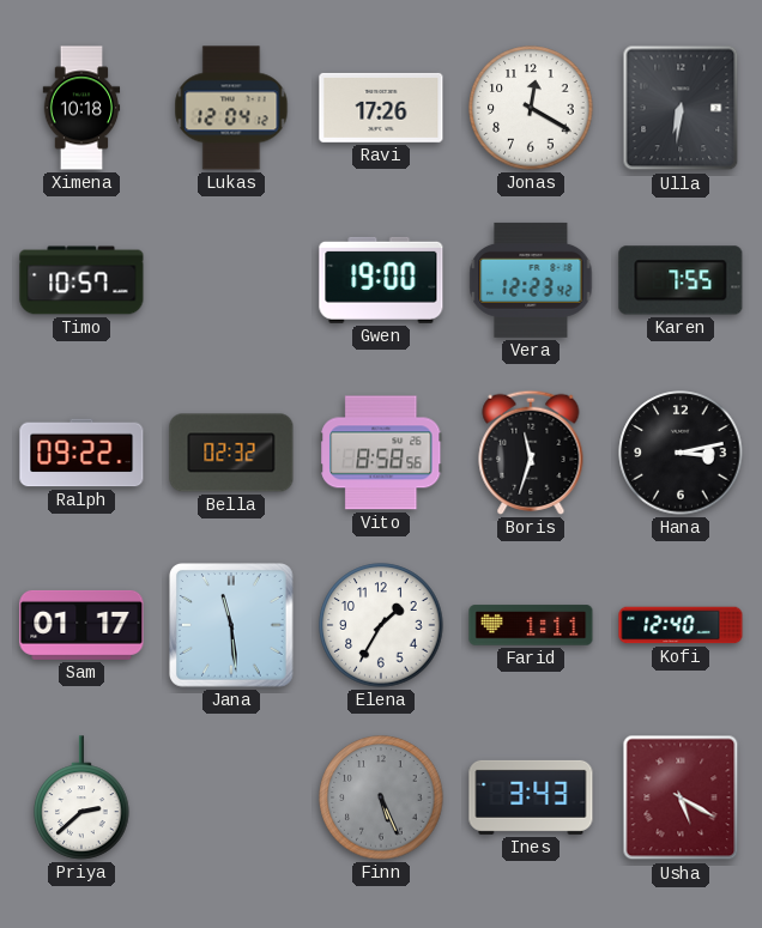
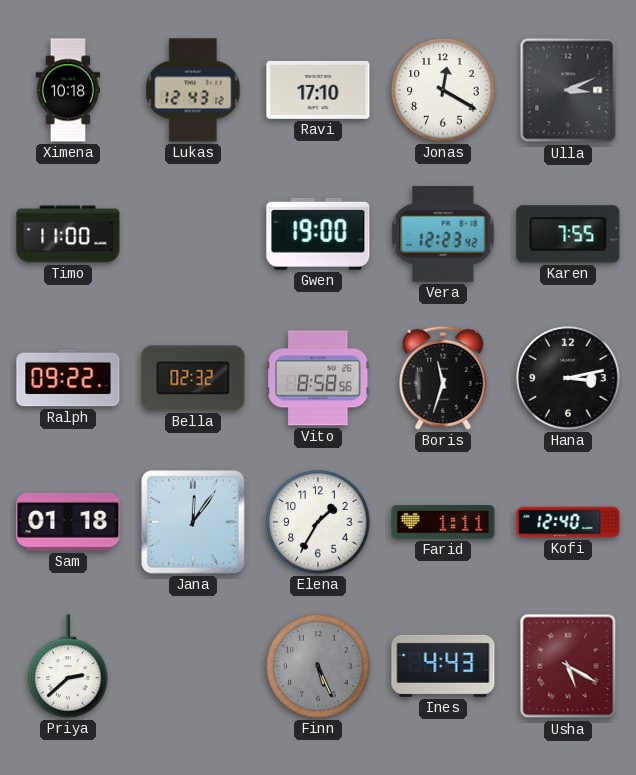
Lukas: 12:04 -> 12:43 (193, 90)
Ravi: 17:26 -> 17:10 (318, 90)
Ulla: 6:31 -> 3:11 (568, 90)
Timo: 10:57 -> 11:00 (68, 234)
Sam: 01:17 -> 01:18 (68, 522)
Jana: 11:29 -> 12:06 (194, 523)
Ines: 3:43 -> 4:43 (443, 666)
